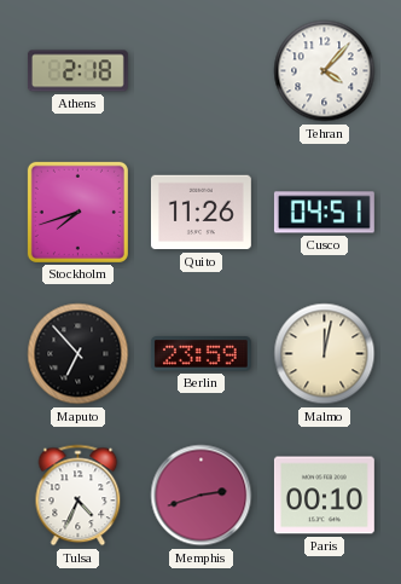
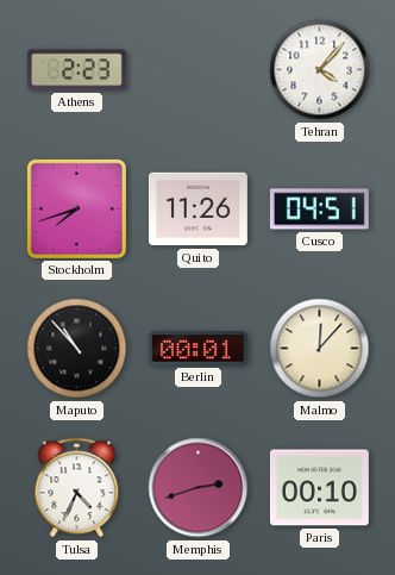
Athens: 2:18 -> 2:23 (76, 70)
Maputo: 6:53 -> 10:53 (77, 349)
Berlin: 23:59 -> 00:01 (197, 349)
Malmo: 12:02 -> 12:07 (320, 349)
